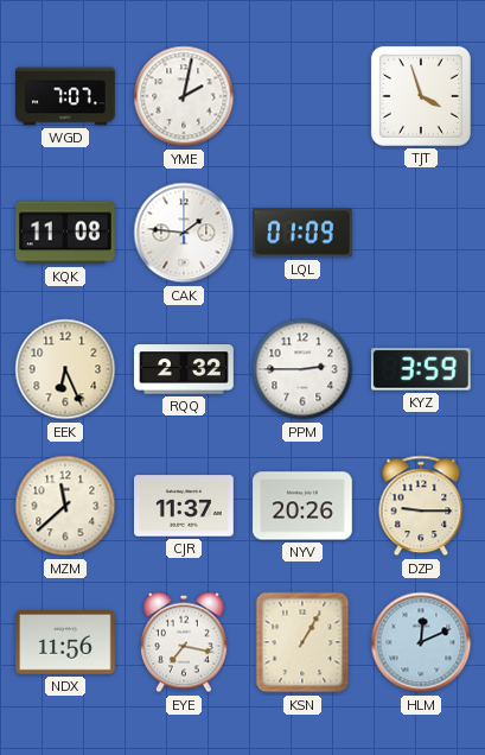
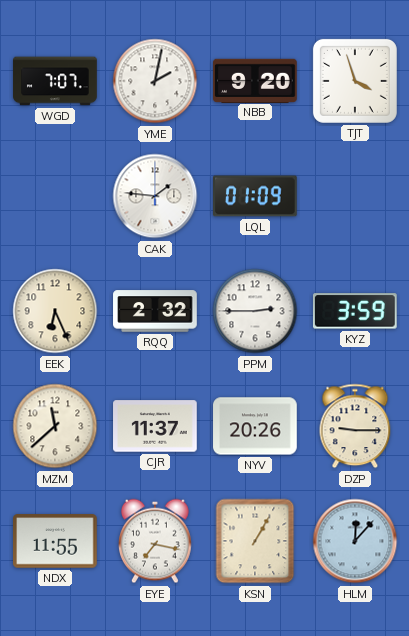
NBB: none -> 9:20 (255, 80)
KQK: 11:08 -> none (65, 233)
NDX: 11:56 -> 11:55 (56, 541)
HLM: 12:11 -> 12:07 (355, 541)
